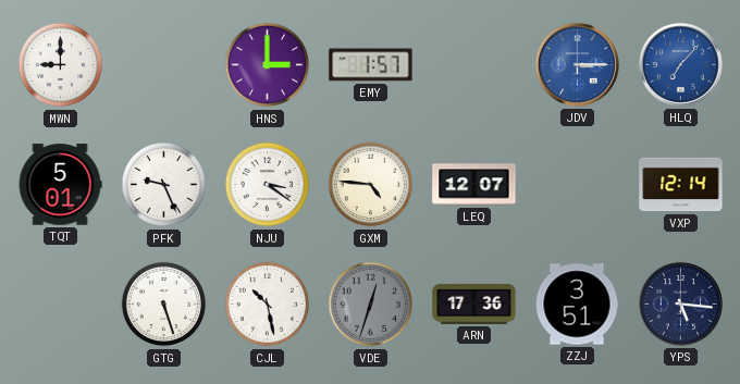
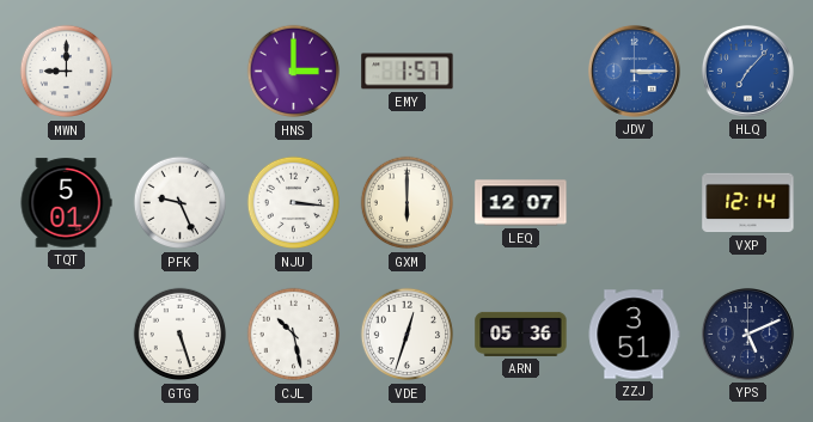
NJU: 3:21 -> 3:16 (294, 203)
GXM: 4:46 -> 6:00 (408, 203)
VDE dial: grey -> white (408, 335)
ARN: 17:36 -> 05:36 (521, 334)
YPS: 5:16 -> 5:11 (747, 334)
